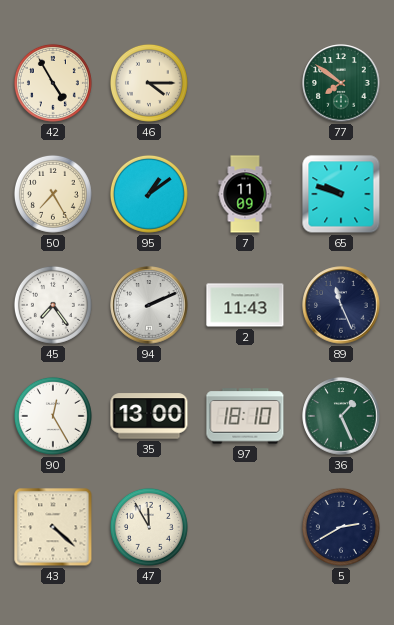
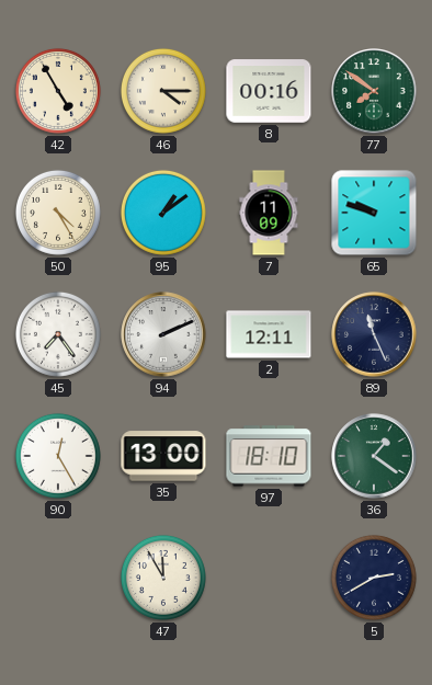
8: none -> 00:16 (269, 91)
50: 7:25 -> 4:25 (58, 213)
2: 11:43 -> 12:11 (269, 334)
36: 1:26 -> 1:21 (374, 456)
43: 4:22 -> none (53, 527)
